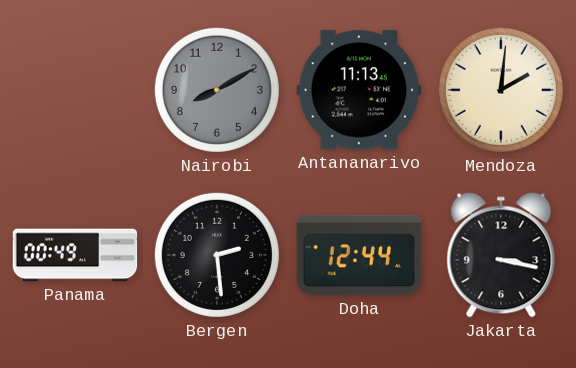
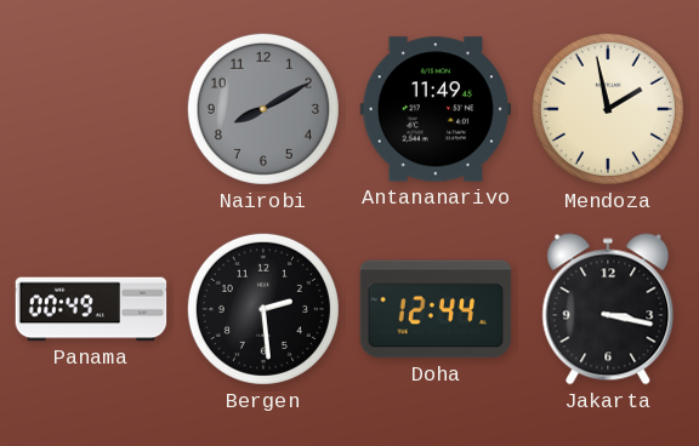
Antananarivo: 11:13 -> 11:49 (436, 109)
Mendoza: 2:01 -> 1:58 (608, 109)
